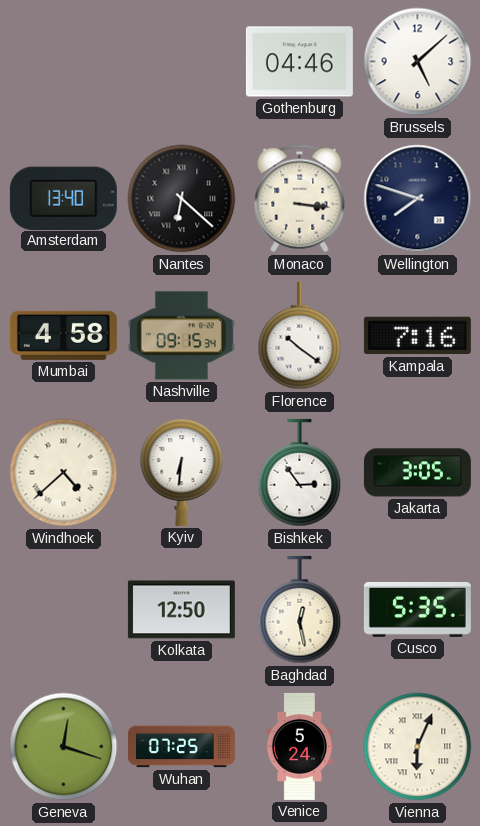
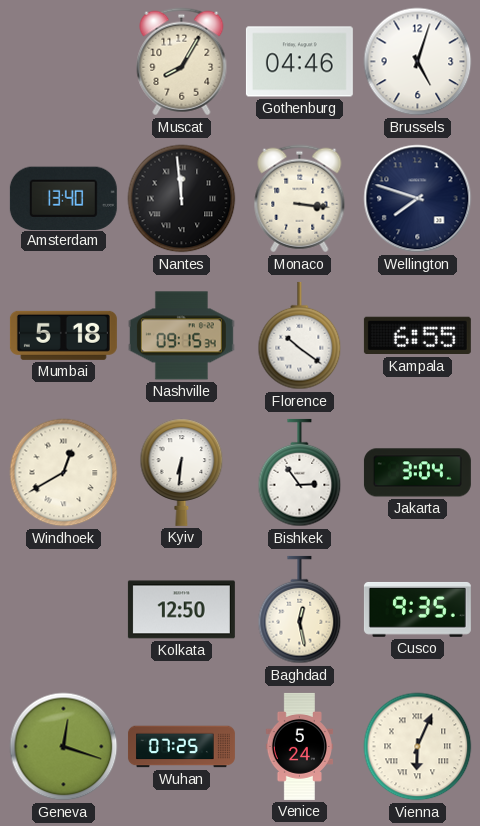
Muscat: none -> 8:05 (182, 62)
Brussels: 5:08 -> 5:03 (418, 62)
Nantes: 6:22 -> 11:59 (182, 199)
Mumbai: 4:58 -> 5:18 (63, 335)
Kampala: 7:16 -> 6:55 (417, 336)
Windhoek: 4:38 -> 12:40 (64, 473)
Jakarta: 3:05 -> 3:04 (417, 473)
Cusco: 5:35 -> 9:35 (417, 609)
